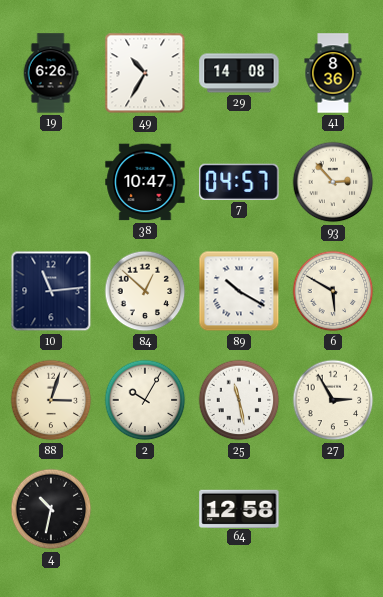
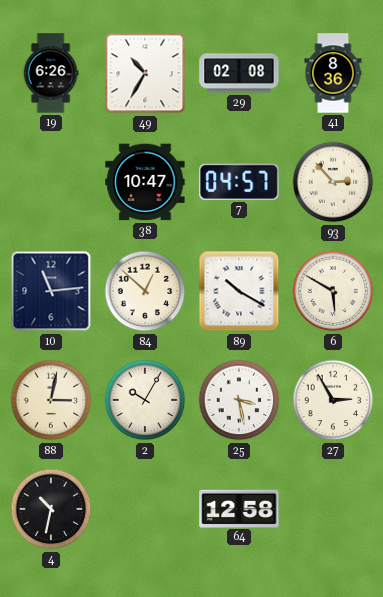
29: 14:08 -> 02:08 (239, 73)
88: 3:03 -> 3:02 (51, 400)
25: 11:28 -> 3:28 (239, 400)
